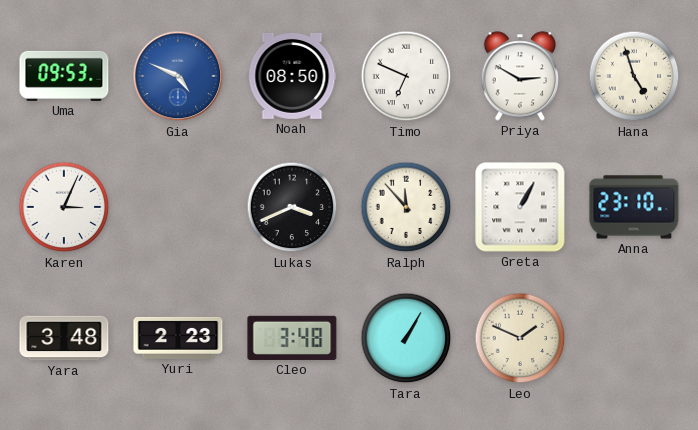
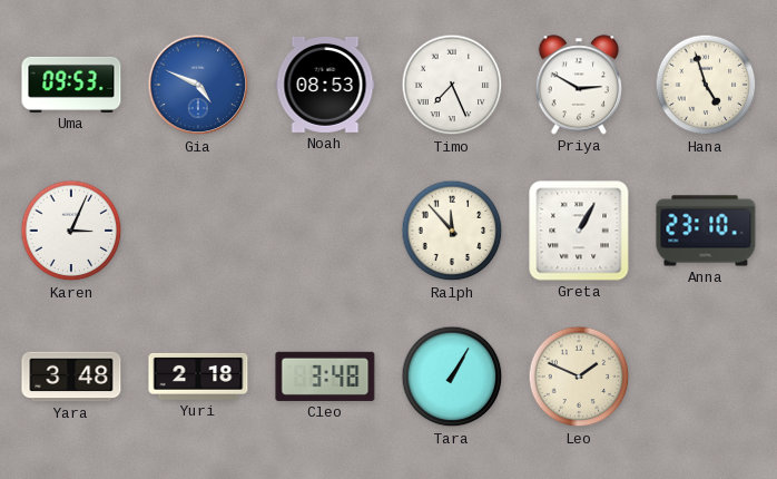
Noah: 08:50 -> 08:53 (325, 85)
Timo: 6:49 -> 7:26 (452, 85)
Lukas: 3:41 -> none (292, 207)
Yuri: 2:23 -> 2:18 (198, 377)
